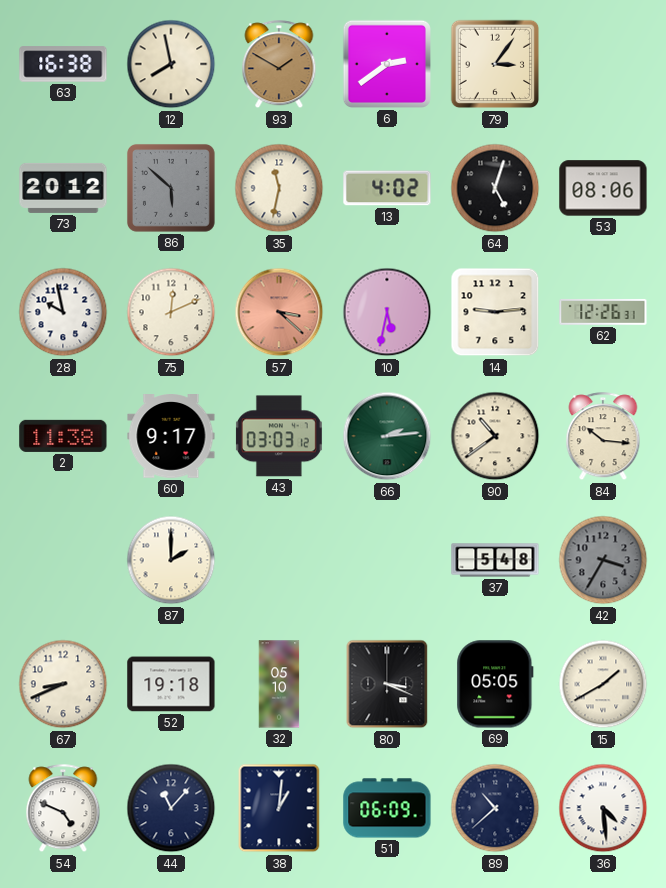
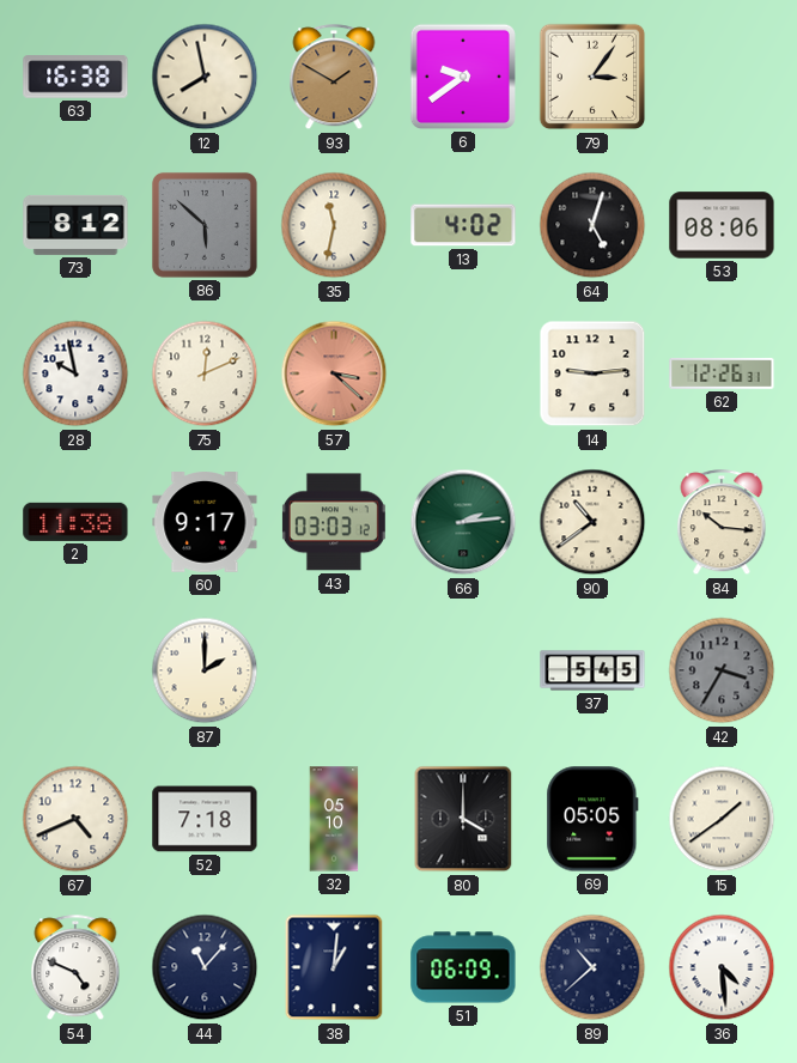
6: 2:39 -> 9:39 (463, 77)
73: 20:12 -> 8:12 (75, 225)
10: 5:32 -> none (387, 312)
37: 5:48 -> 5:45 (592, 670)
67: 8:41 -> 4:41 (75, 819)
52: 19:18 -> 7:18 (205, 819)
80: 3:19 -> 4:00 (463, 819)
15: 1:40 -> 1:39 (722, 819)
